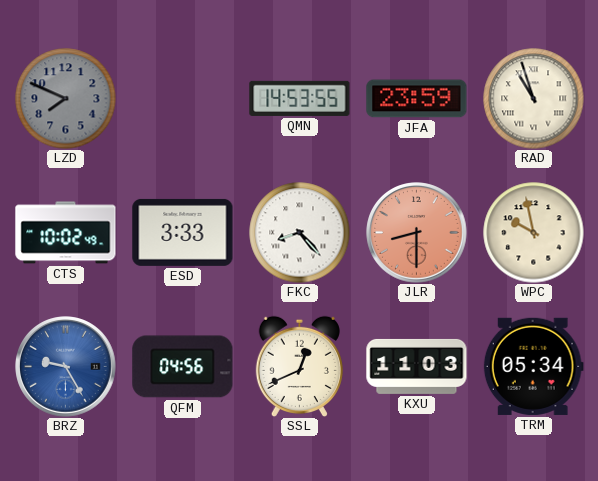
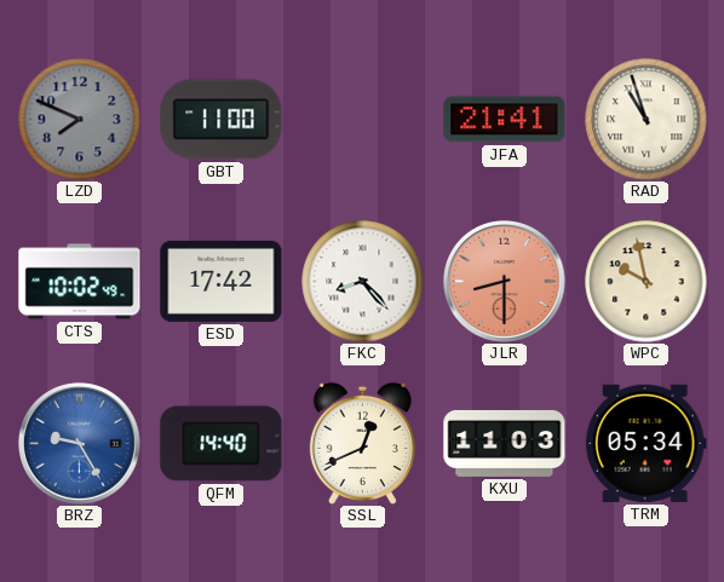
GBT: none -> 11:00 (222, 120)
QMN: 14:53 -> none (300, 98)
JFA: 23:59 -> 21:41 (505, 120)
ESD: 3:33 -> 17:42 (222, 281)
QFM: 04:56 -> 14:40 (222, 444)
